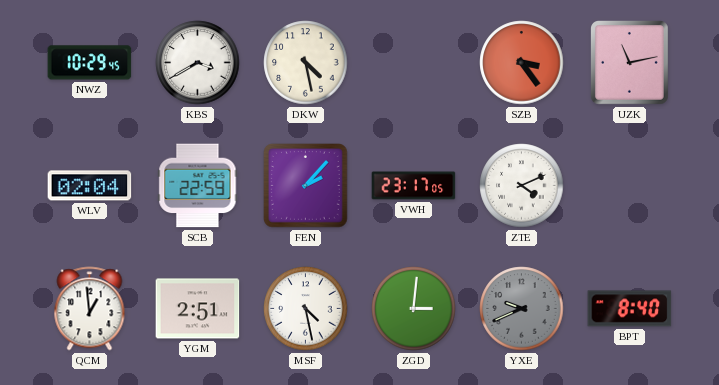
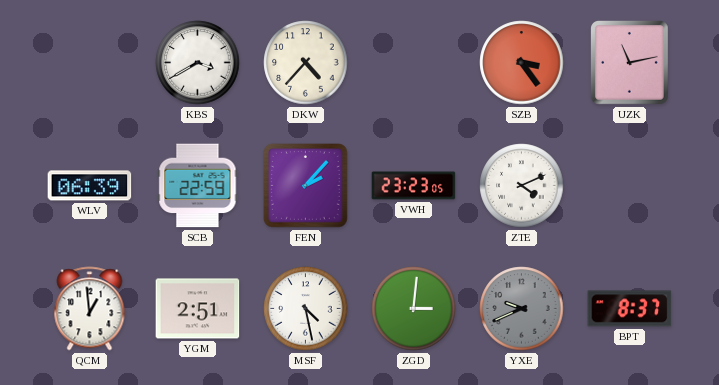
NWZ: 10:29 -> none (90, 63)
DKW: 4:28 -> 4:37 (306, 63)
WLV: 02:04 -> 06:39 (90, 186)
VWH: 23:17 -> 23:23 (414, 186)
BPT: 8:40 -> 8:37 (630, 309)
